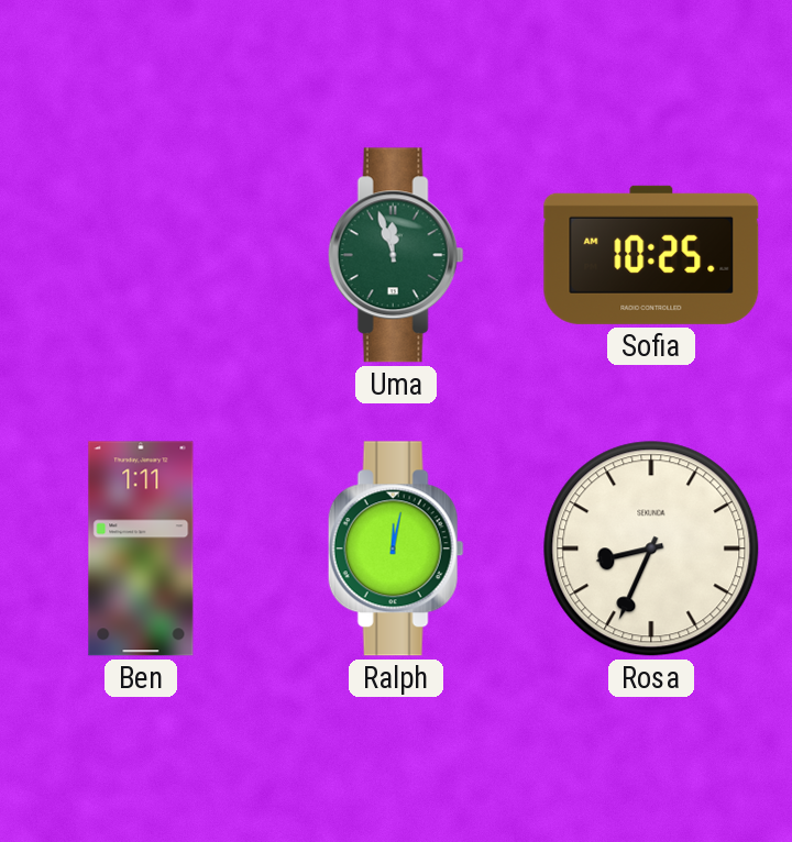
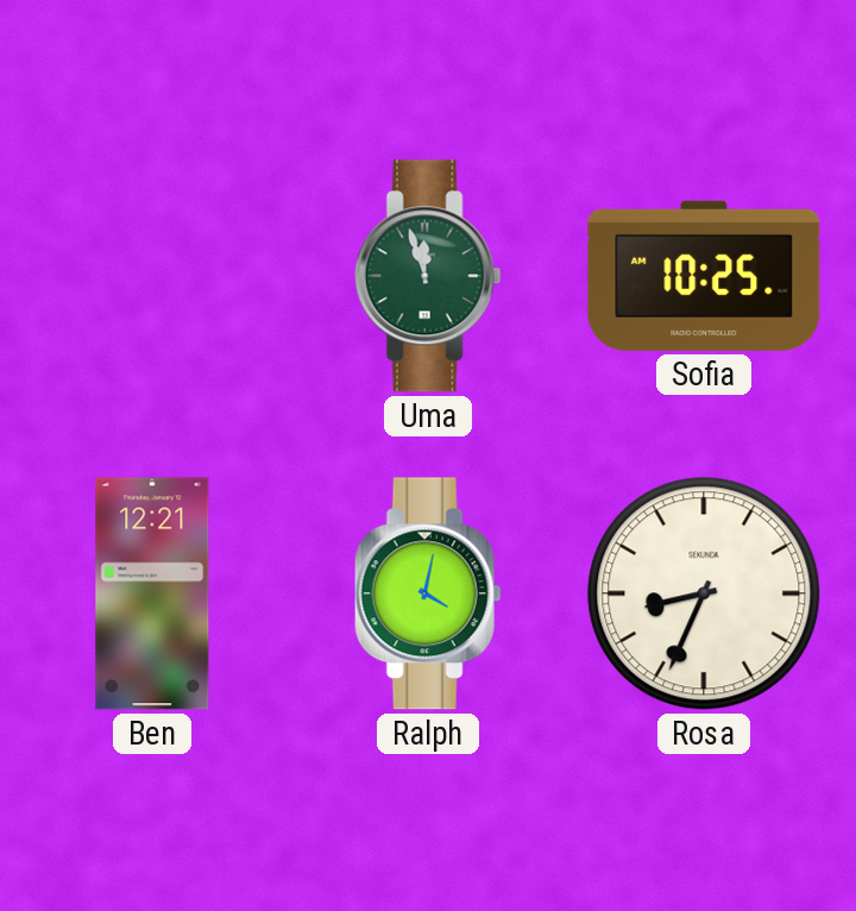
Ben: 1:11 -> 12:21 (152, 593)
Ralph: 12:02 -> 4:02 (428, 593)
